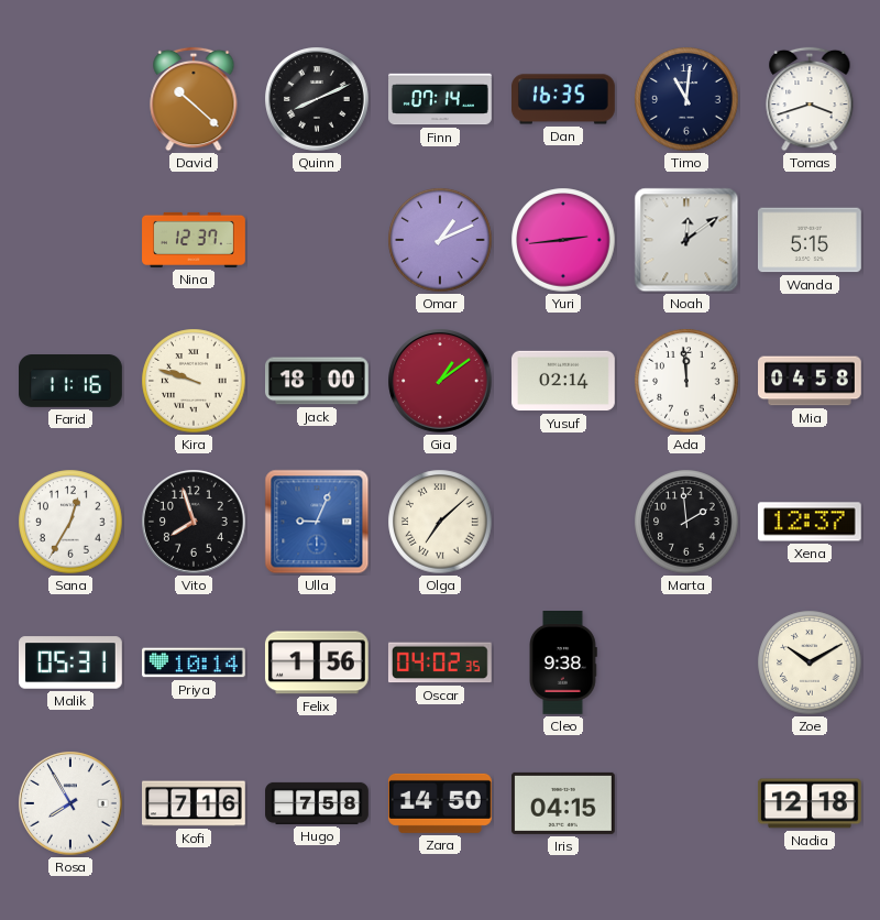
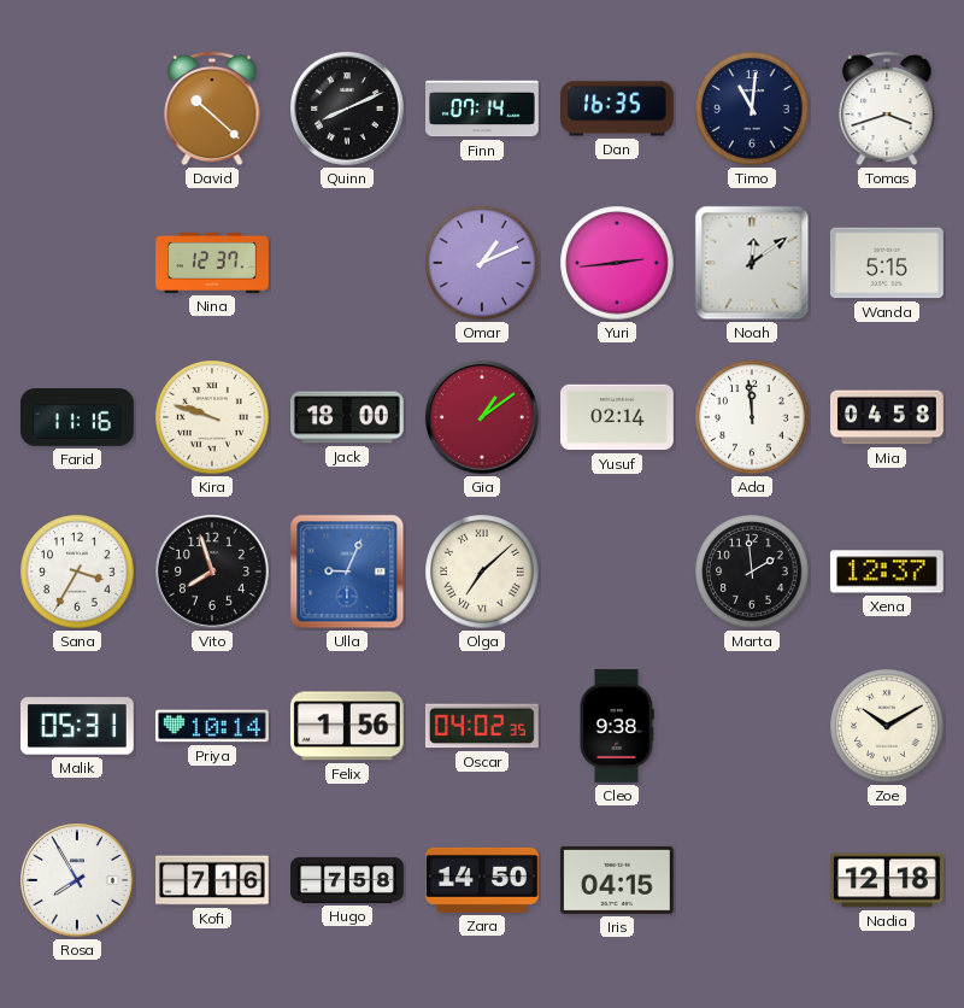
Sana: 12:35 -> 3:35 (77, 572)
